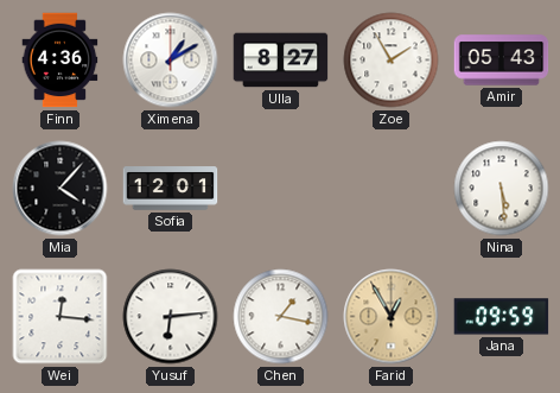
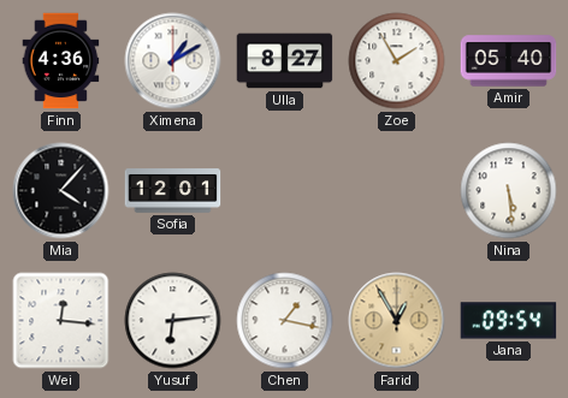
Amir: 05:43 -> 05:40 (509, 61)
Jana: 09:59 -> 09:54 (509, 321)
